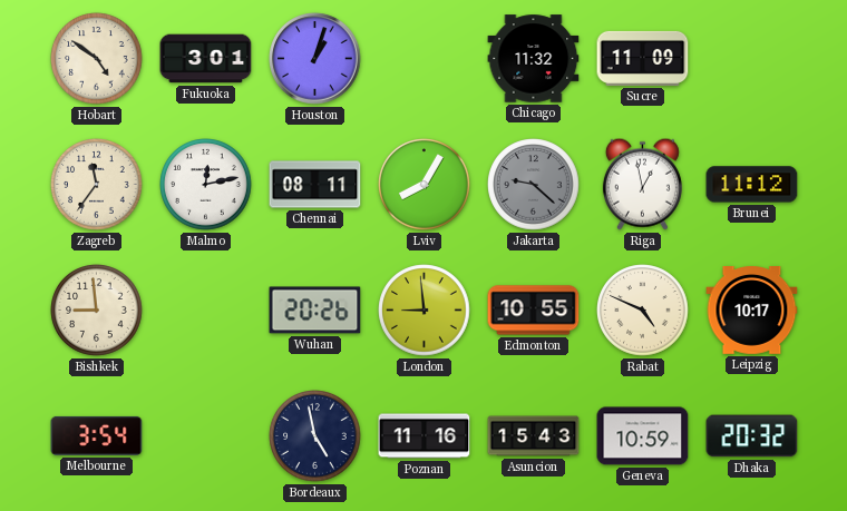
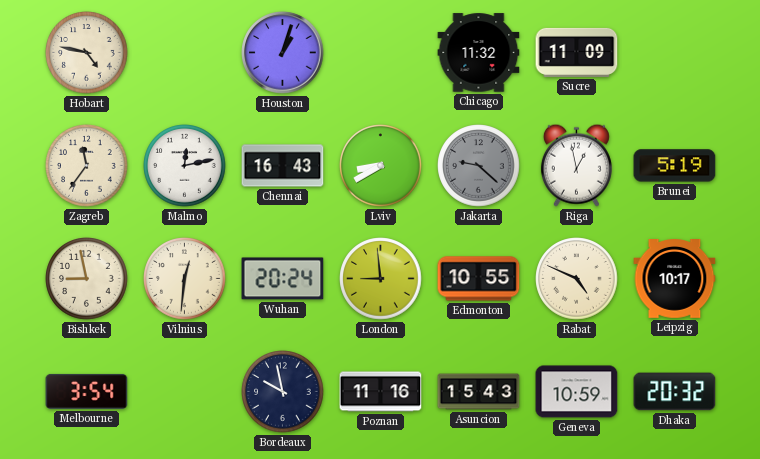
Hobart: 4:51 -> 4:47 (87, 53)
Fukuoka: 3:01 -> none (206, 59)
Chennai: 08:11 -> 16:43 (283, 166)
Lviv: 8:05 -> 8:40 (381, 166)
Brunei: 11:12 -> 5:19 (675, 166)
Bishkek: 8:59 -> 8:58 (87, 279)
Vilnius: none -> 12:31 (185, 279)
Wuhan: 20:26 -> 20:24 (283, 279)
Bordeaux: 4:58 -> 9:58 (283, 392)
